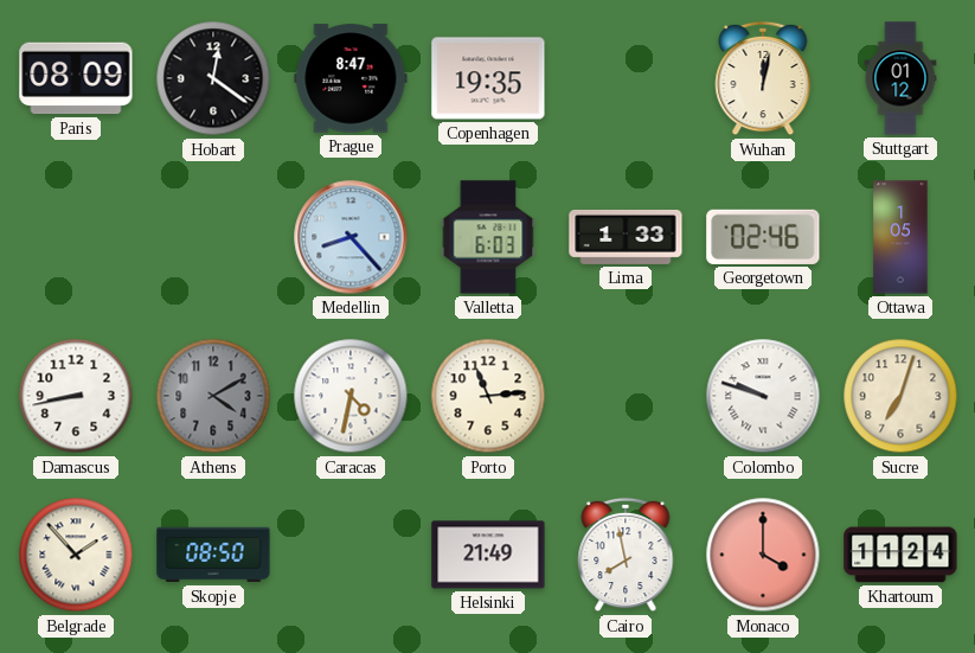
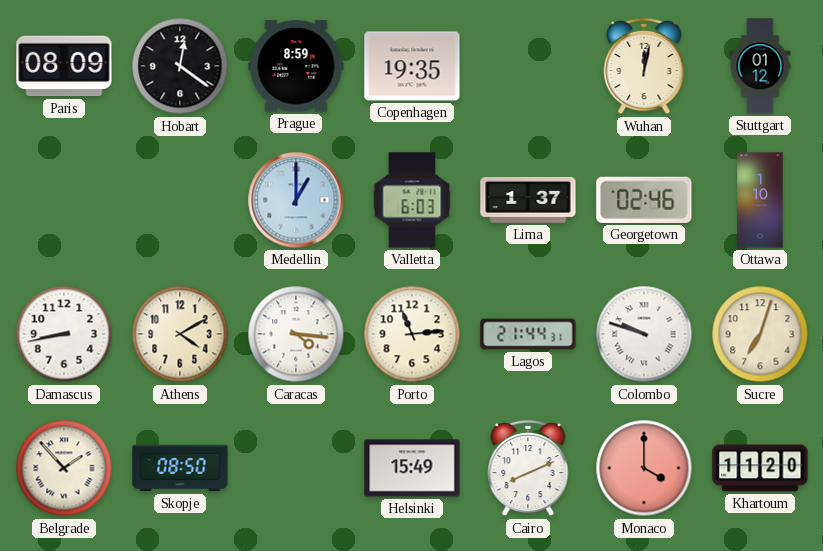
Prague: 8:47 -> 8:59 (296, 66)
Medellin: 8:23 -> 1:00 (296, 200)
Lima: 1:33 -> 1:37 (528, 200)
Ottawa: 1:05 -> 1:10 (760, 200)
Athens dial: grey -> cream (180, 334)
Caracas: 4:32 -> 4:16 (296, 334)
Lagos: none -> 21:44 (528, 334)
Helsinki: 21:49 -> 15:49 (412, 468)
Cairo: 7:58 -> 8:11 (528, 468)
Khartoum: 11:24 -> 11:20 (760, 468)
